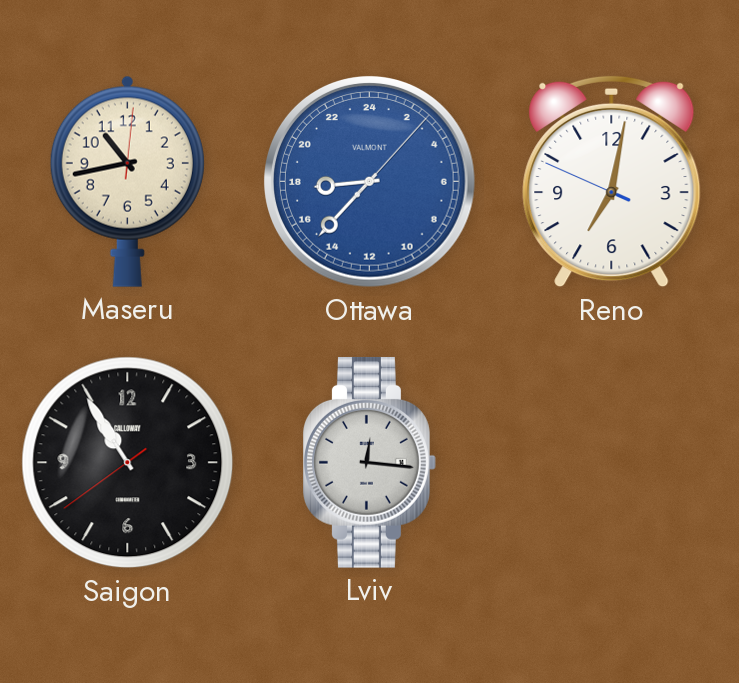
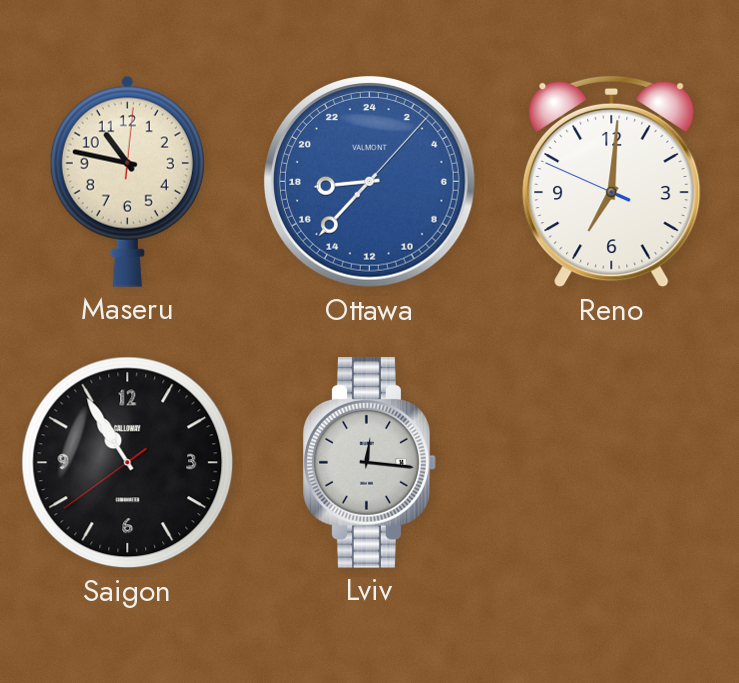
Maseru: 10:43 -> 10:47 (127, 181)
Reno: 7:01 -> 7:00 (612, 182)
